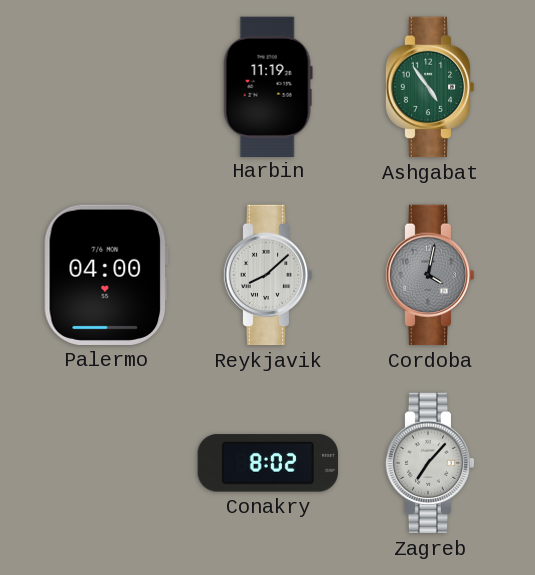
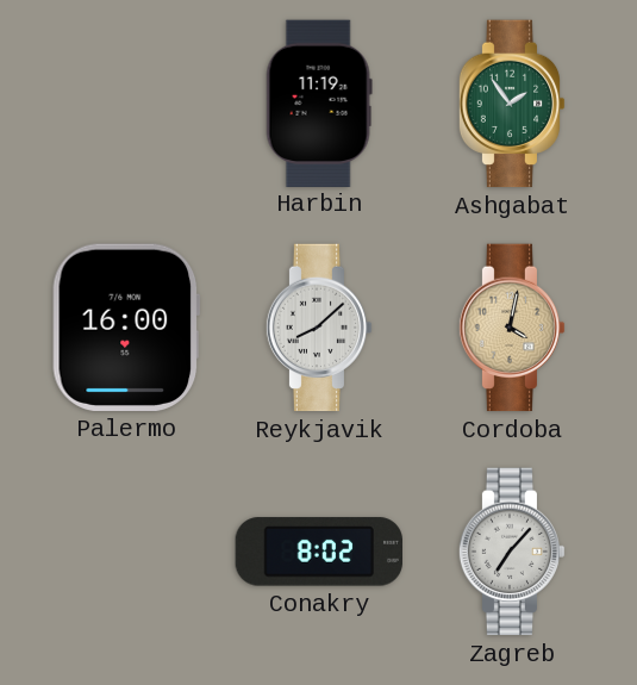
Ashgabat: 4:54 -> 1:54 (512, 104)
Palermo: 04:00 -> 16:00 (126, 328)
Cordoba dial: grey -> champagne (512, 328)
